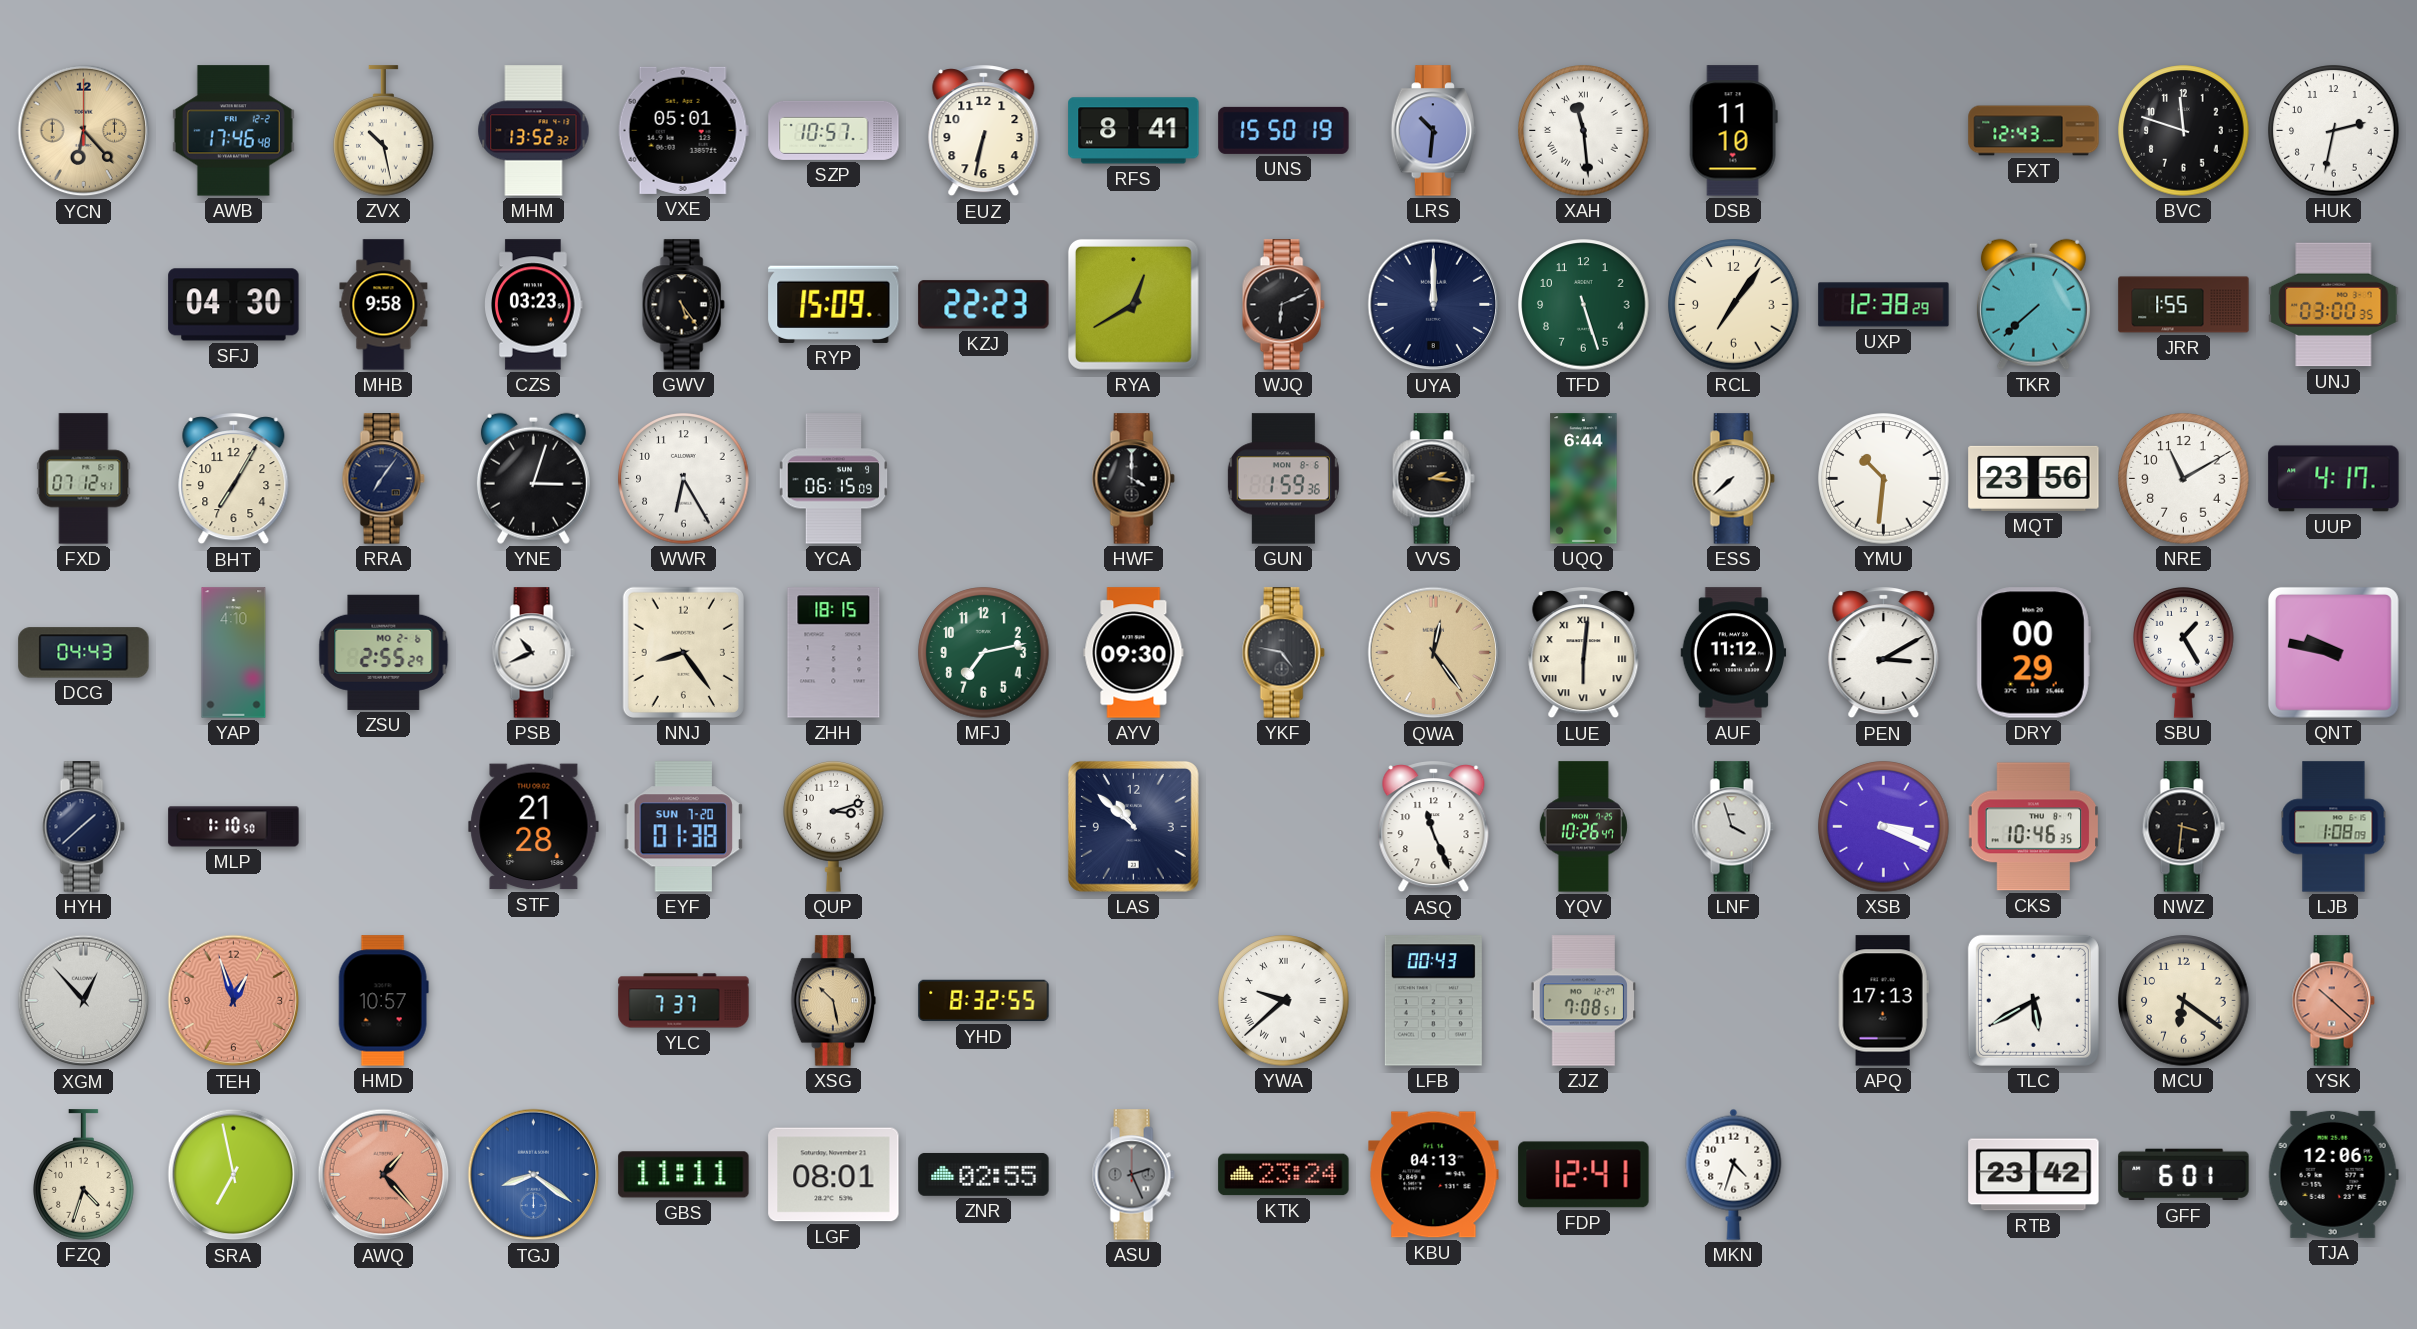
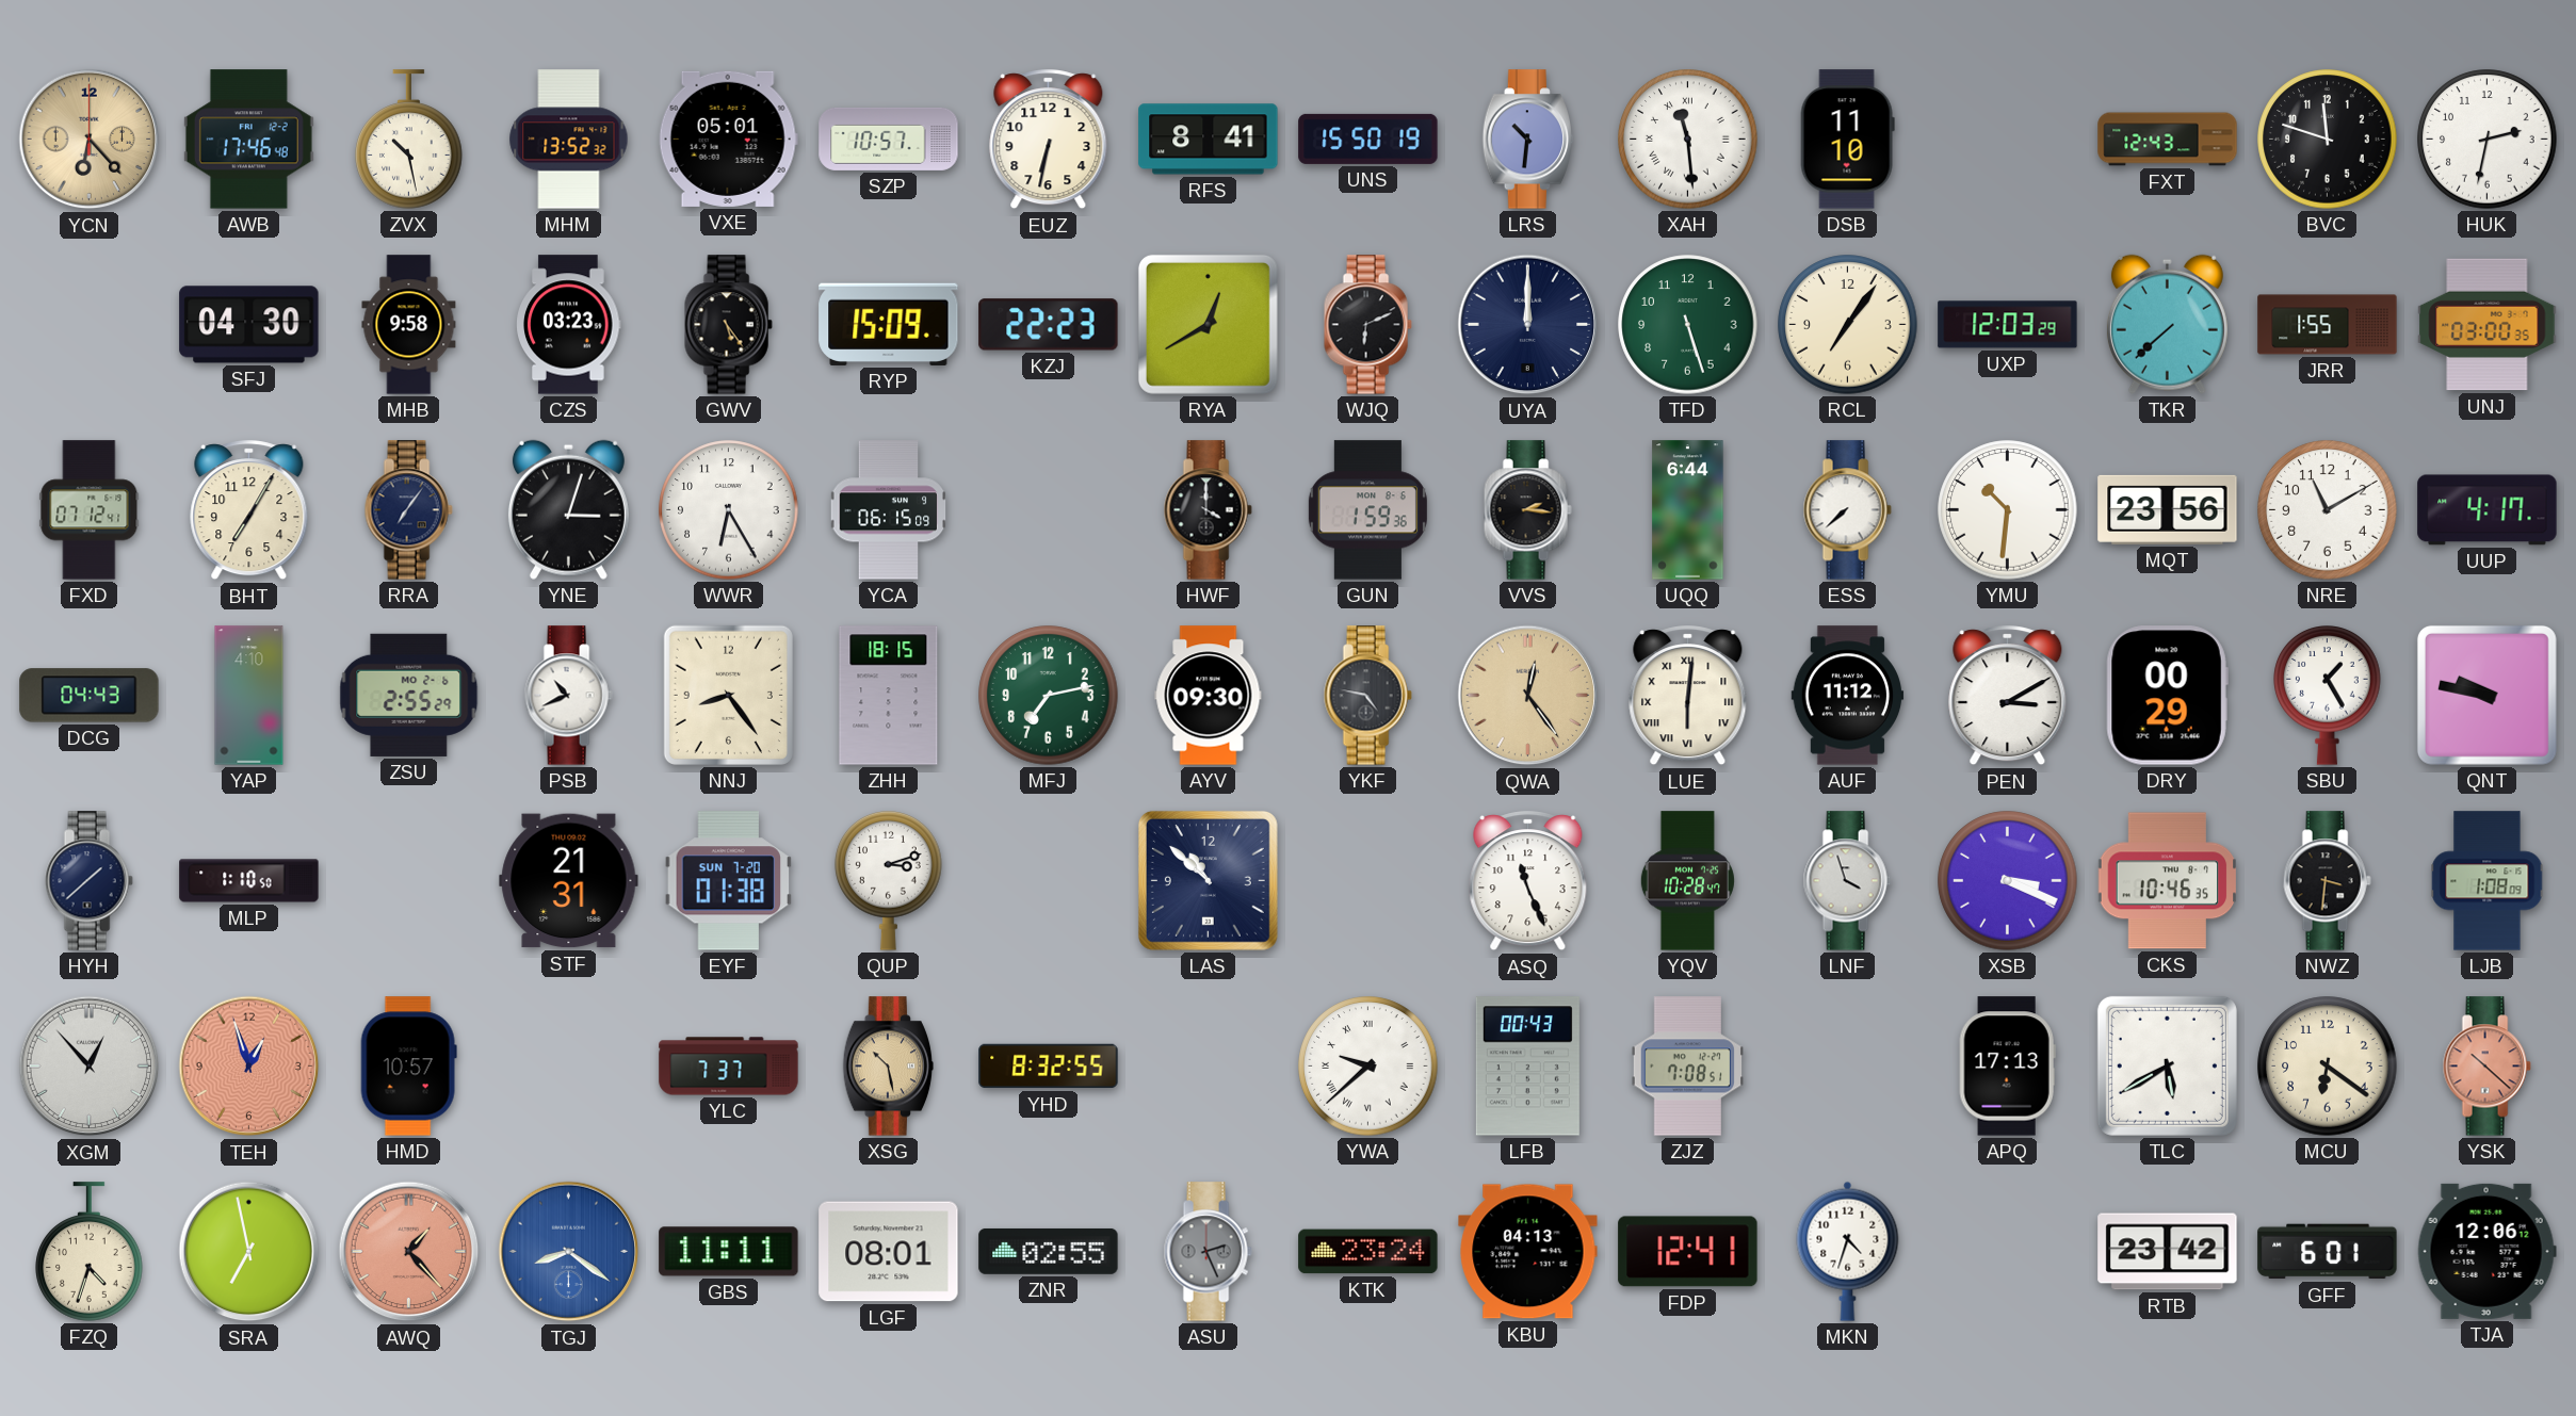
UXP: 12:38 -> 12:03 (2008, 325)
STF: 21:28 -> 21:31 (569, 881)
YQV: 10:26 -> 10:28 (1687, 881)
